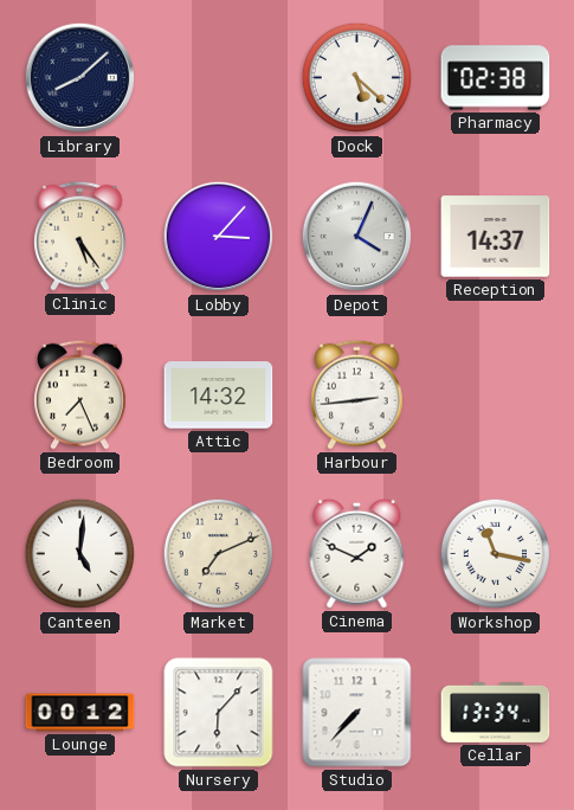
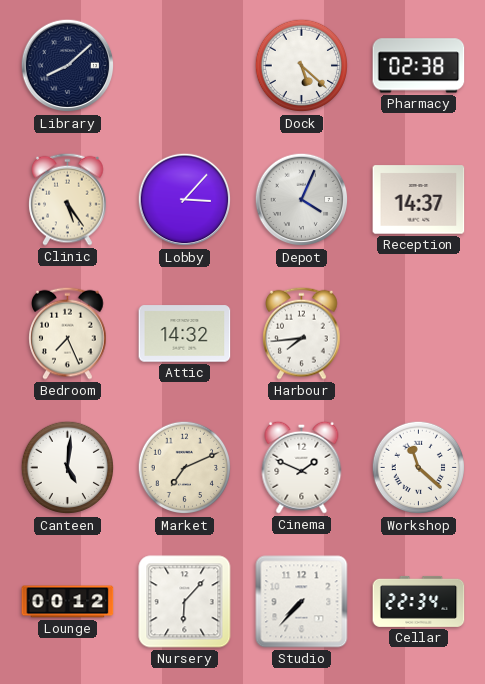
Harbour: 2:44 -> 7:44 (302, 333)
Workshop: 11:17 -> 11:22 (419, 468)
Cellar: 13:34 -> 22:34 (419, 601)
